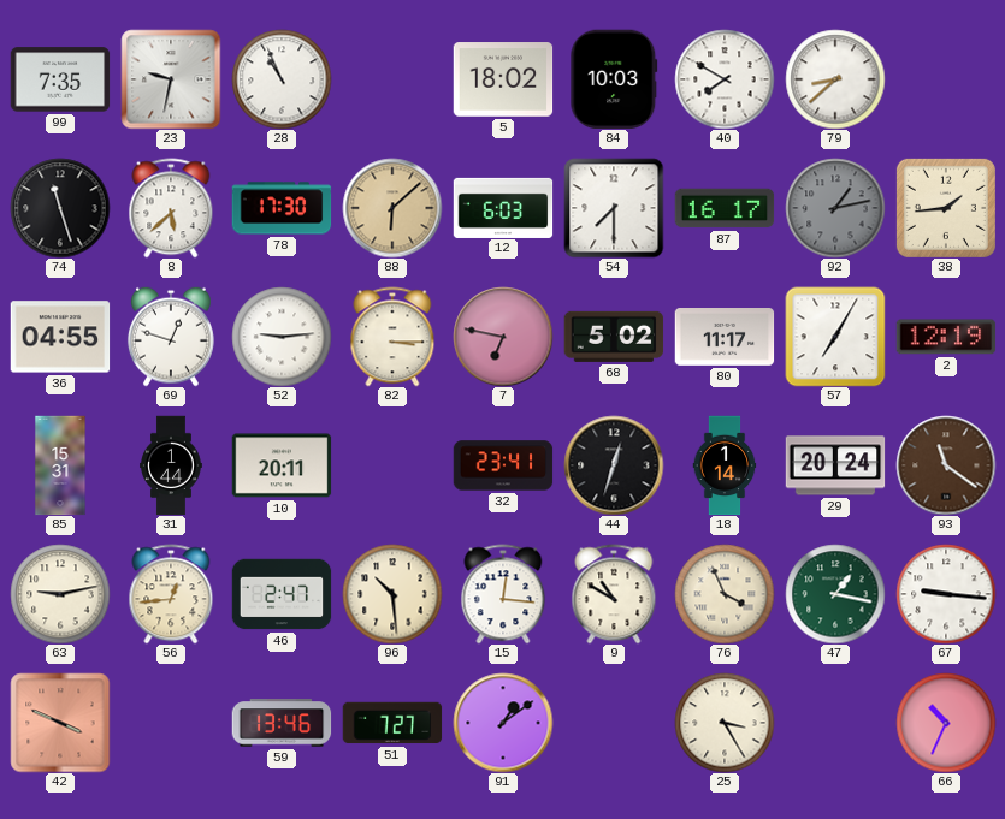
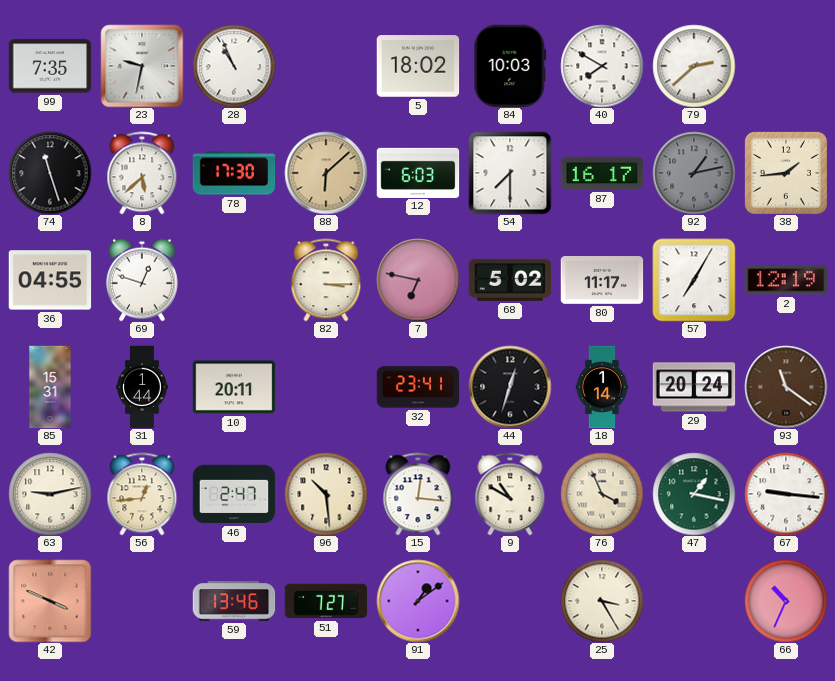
79: 8:38 -> 2:38 (694, 66)
52: 9:14 -> none (282, 337)
